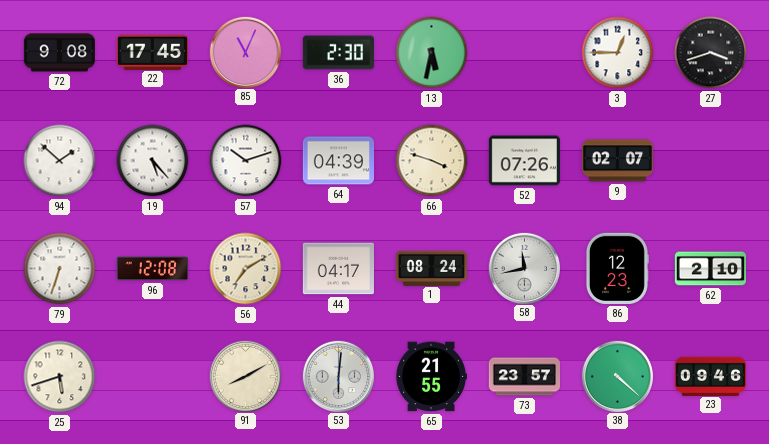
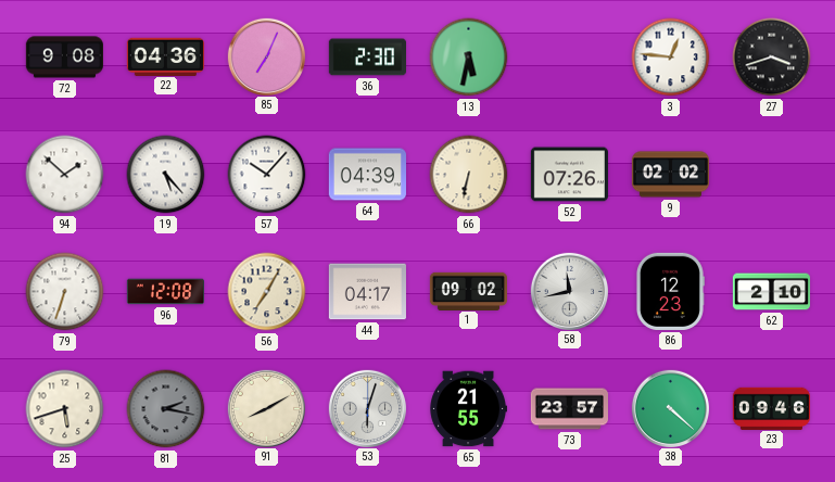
22: 17:45 -> 04:36 (165, 56)
85: 11:04 -> 7:04 (266, 56)
3: 12:45 -> 12:46 (671, 58)
57: 10:12 -> 10:07 (267, 175)
66: 3:48 -> 6:32 (469, 175)
9: 02:07 -> 02:02 (670, 175)
56: 7:10 -> 7:05 (267, 292)
1: 08:24 -> 09:02 (468, 291)
81: none -> 2:17 (166, 409)
53: 6:01 -> 6:03 (367, 408)
